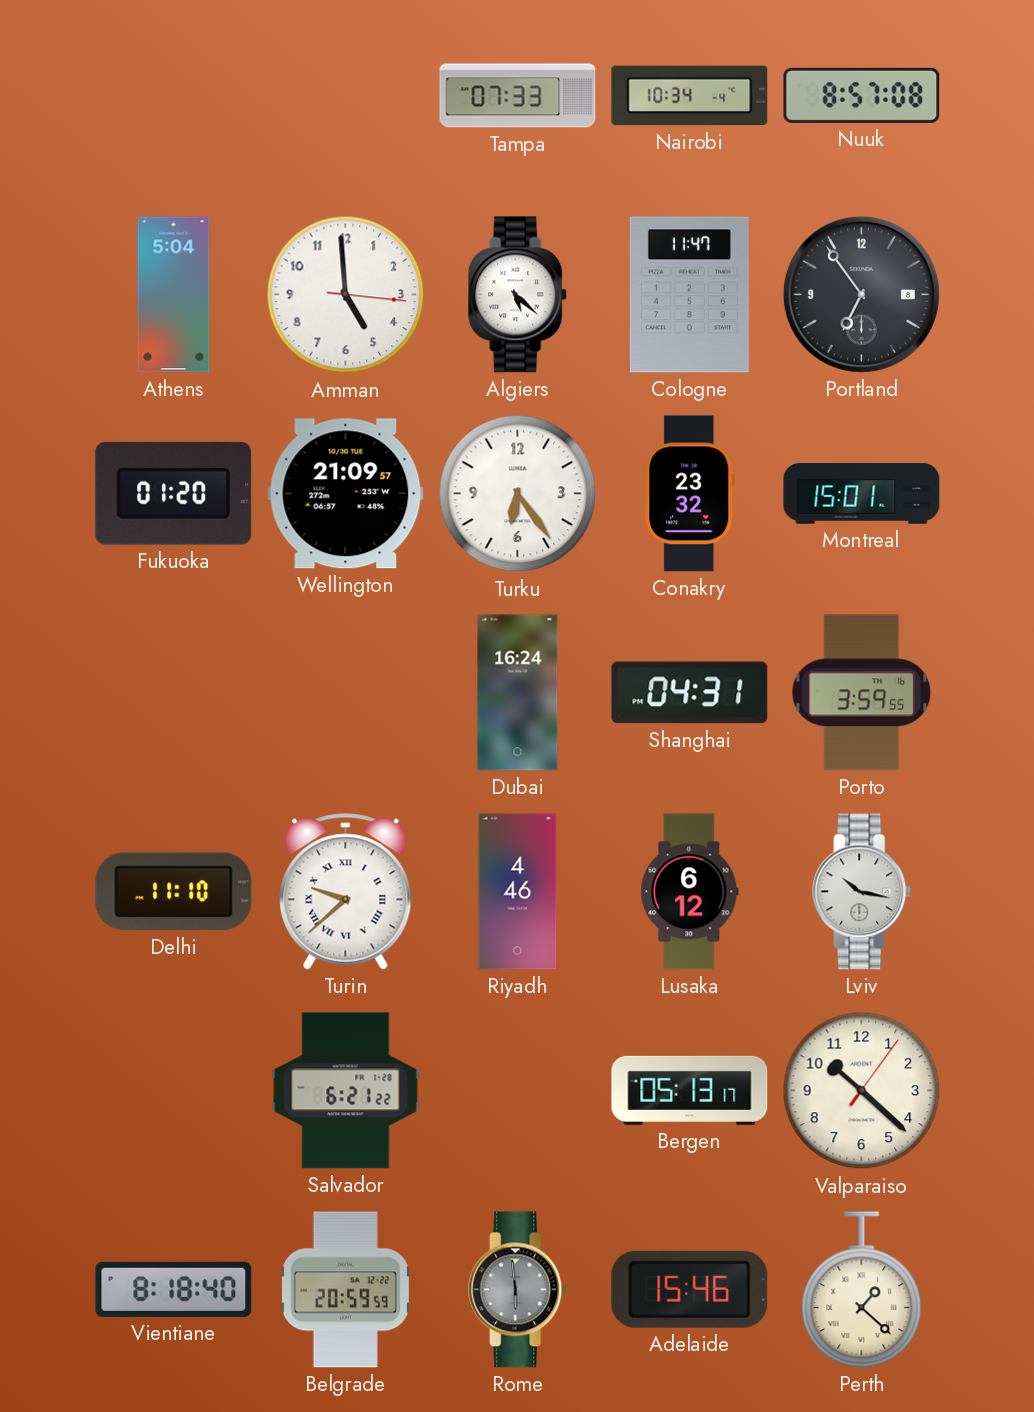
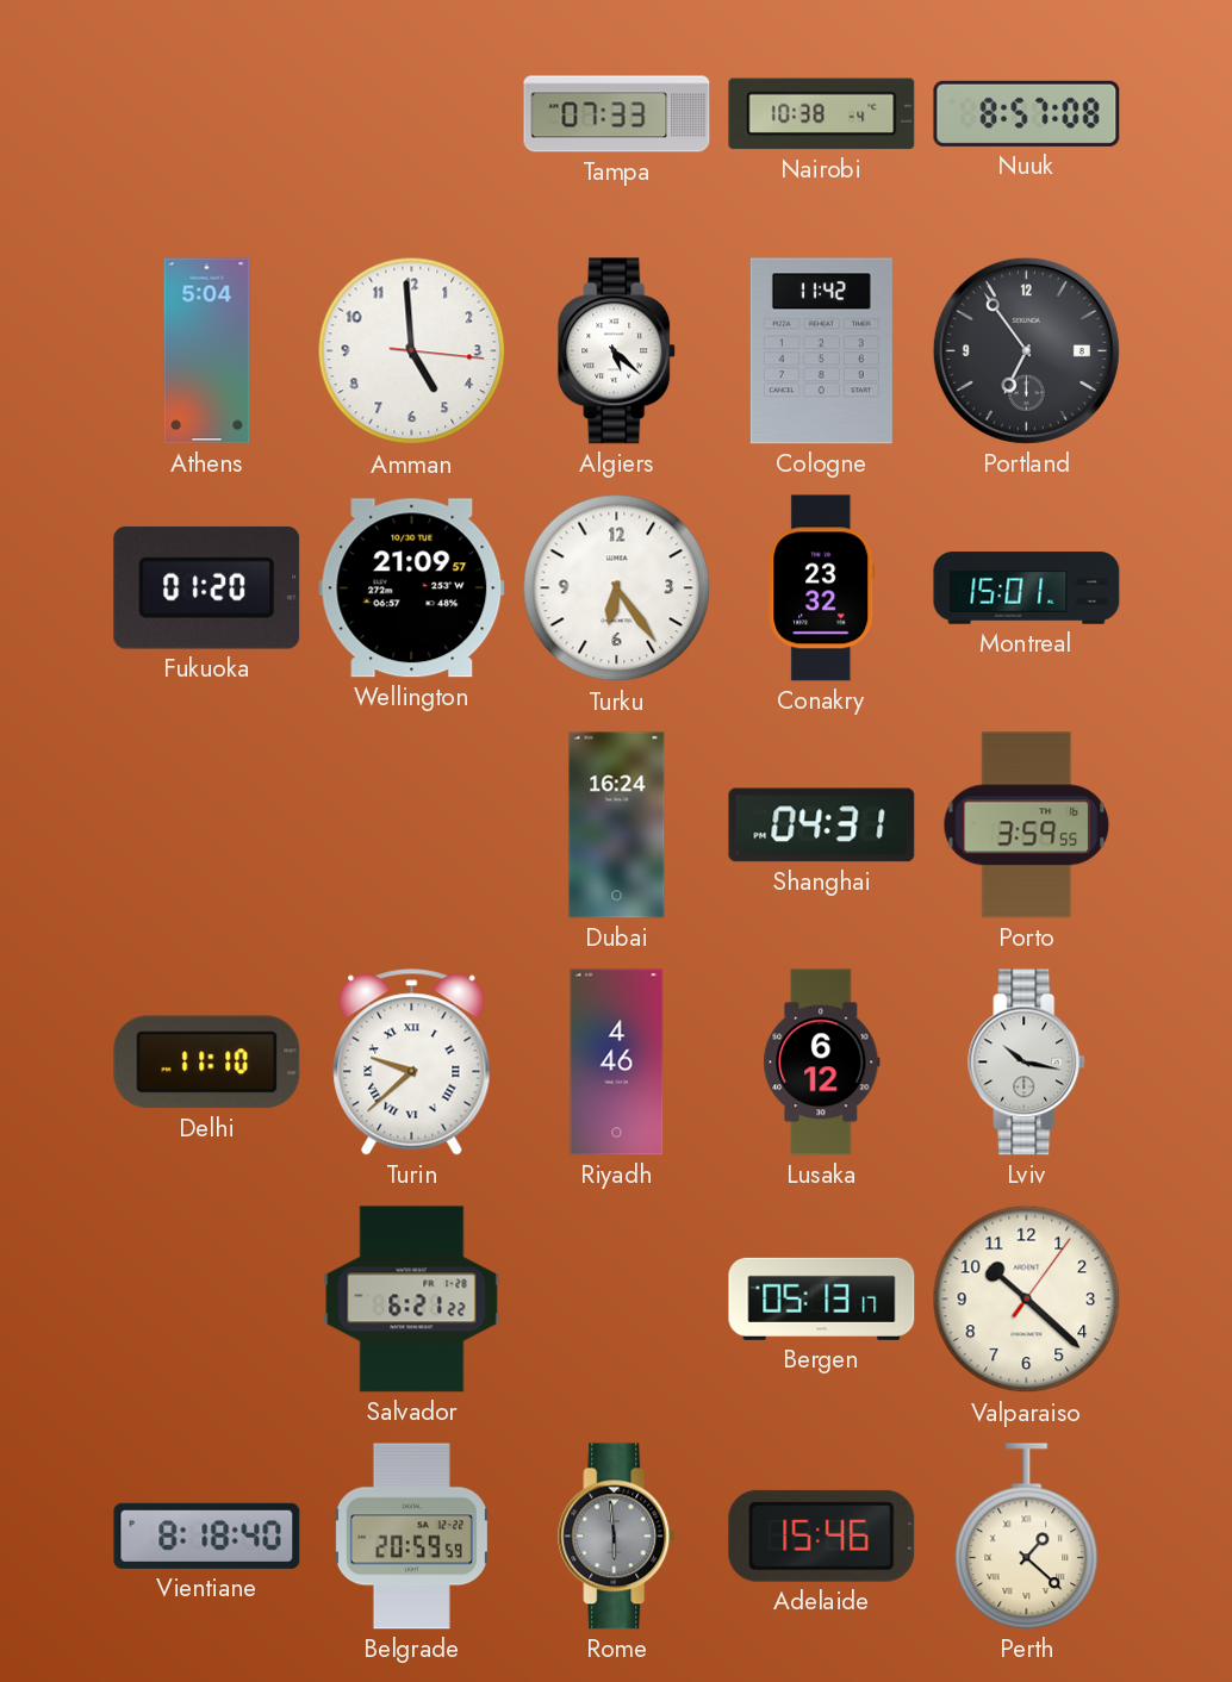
Nairobi: 10:34 -> 10:38 (822, 114)
Cologne: 11:47 -> 11:42 (821, 351)
